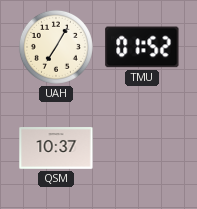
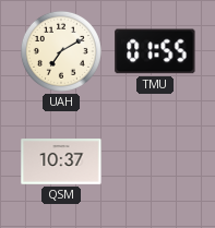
UAH: 7:05 -> 7:10 (61, 51)
TMU: 01:52 -> 01:55 (155, 51)
